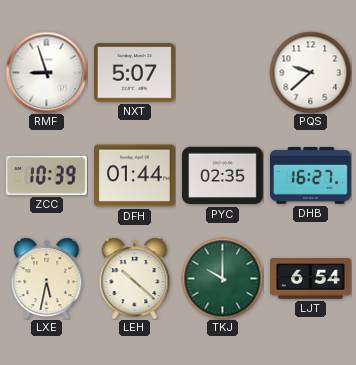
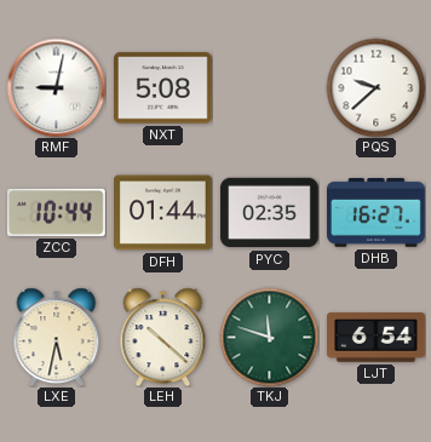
RMF: 8:57 -> 9:02 (56, 87)
NXT: 5:07 -> 5:08 (163, 88)
ZCC: 10:39 -> 10:44 (56, 212)
TKJ: 10:00 -> 11:48 (269, 337)
